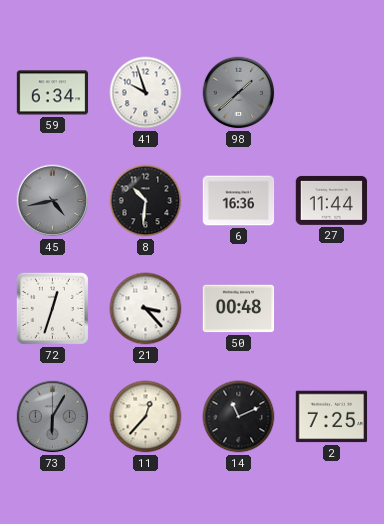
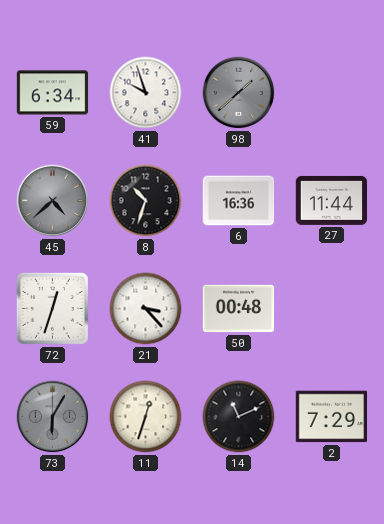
45: 4:43 -> 4:38 (53, 201)
8: 10:31 -> 10:33 (146, 201)
11: 12:37 -> 12:33 (146, 417)
2: 7:25 -> 7:29 (332, 417)
